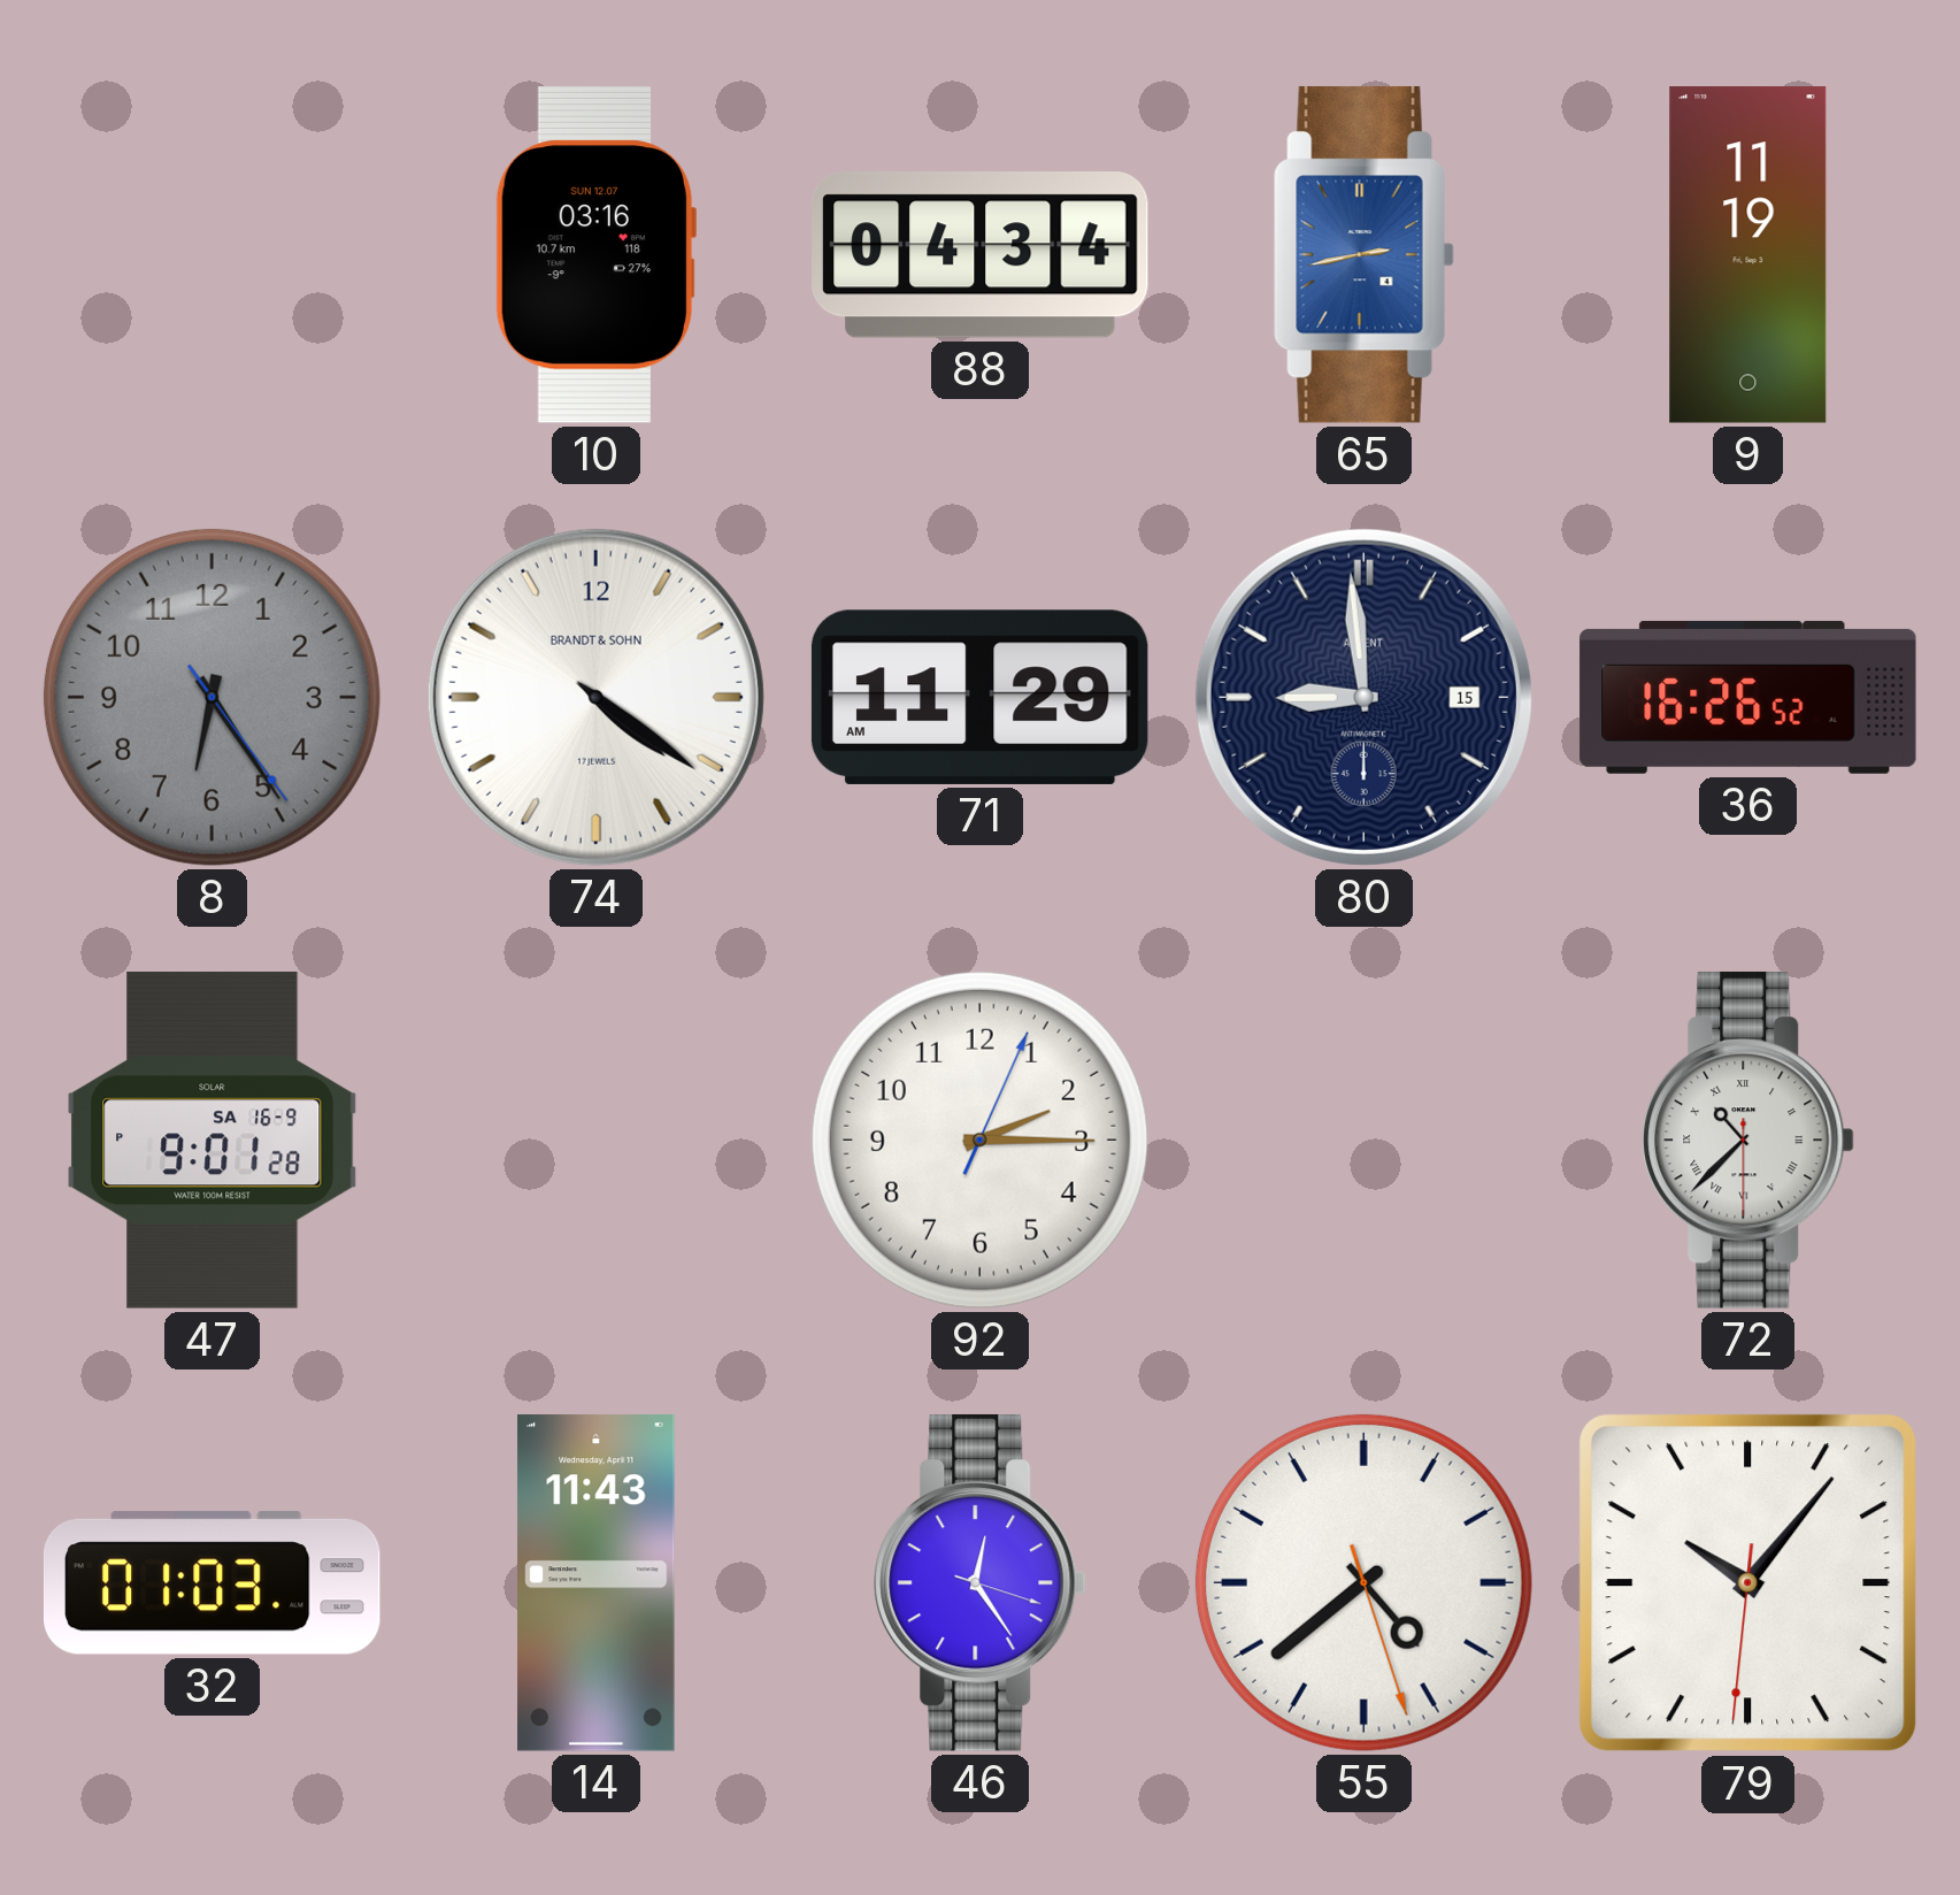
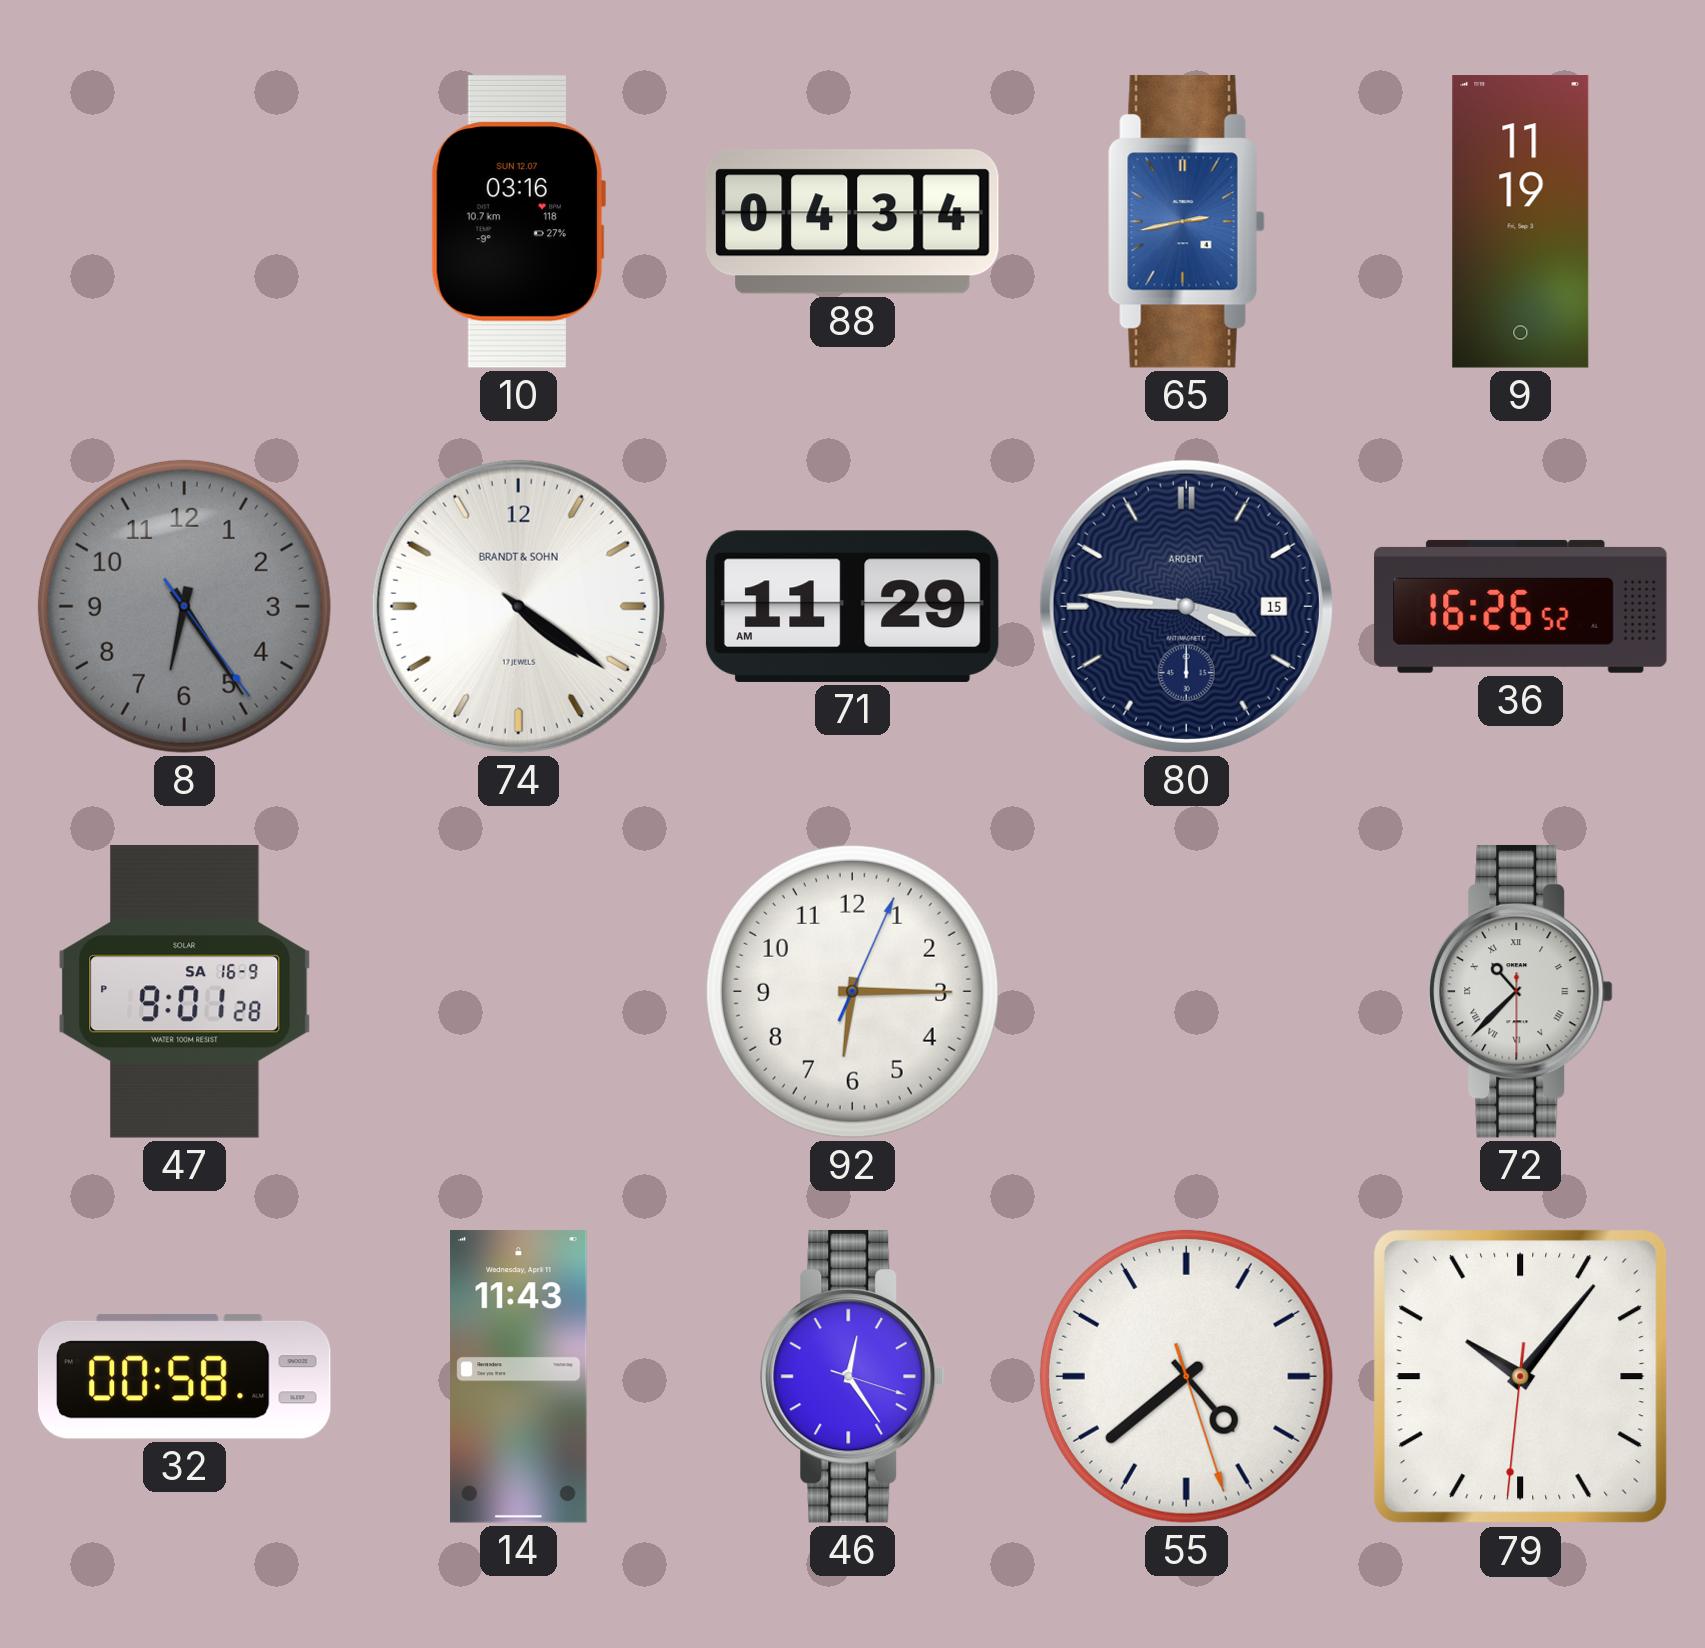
80: 8:59 -> 3:46 (1186, 606)
92: 2:15 -> 6:15 (852, 991)
32: 01:03 -> 00:58 (184, 1376)
